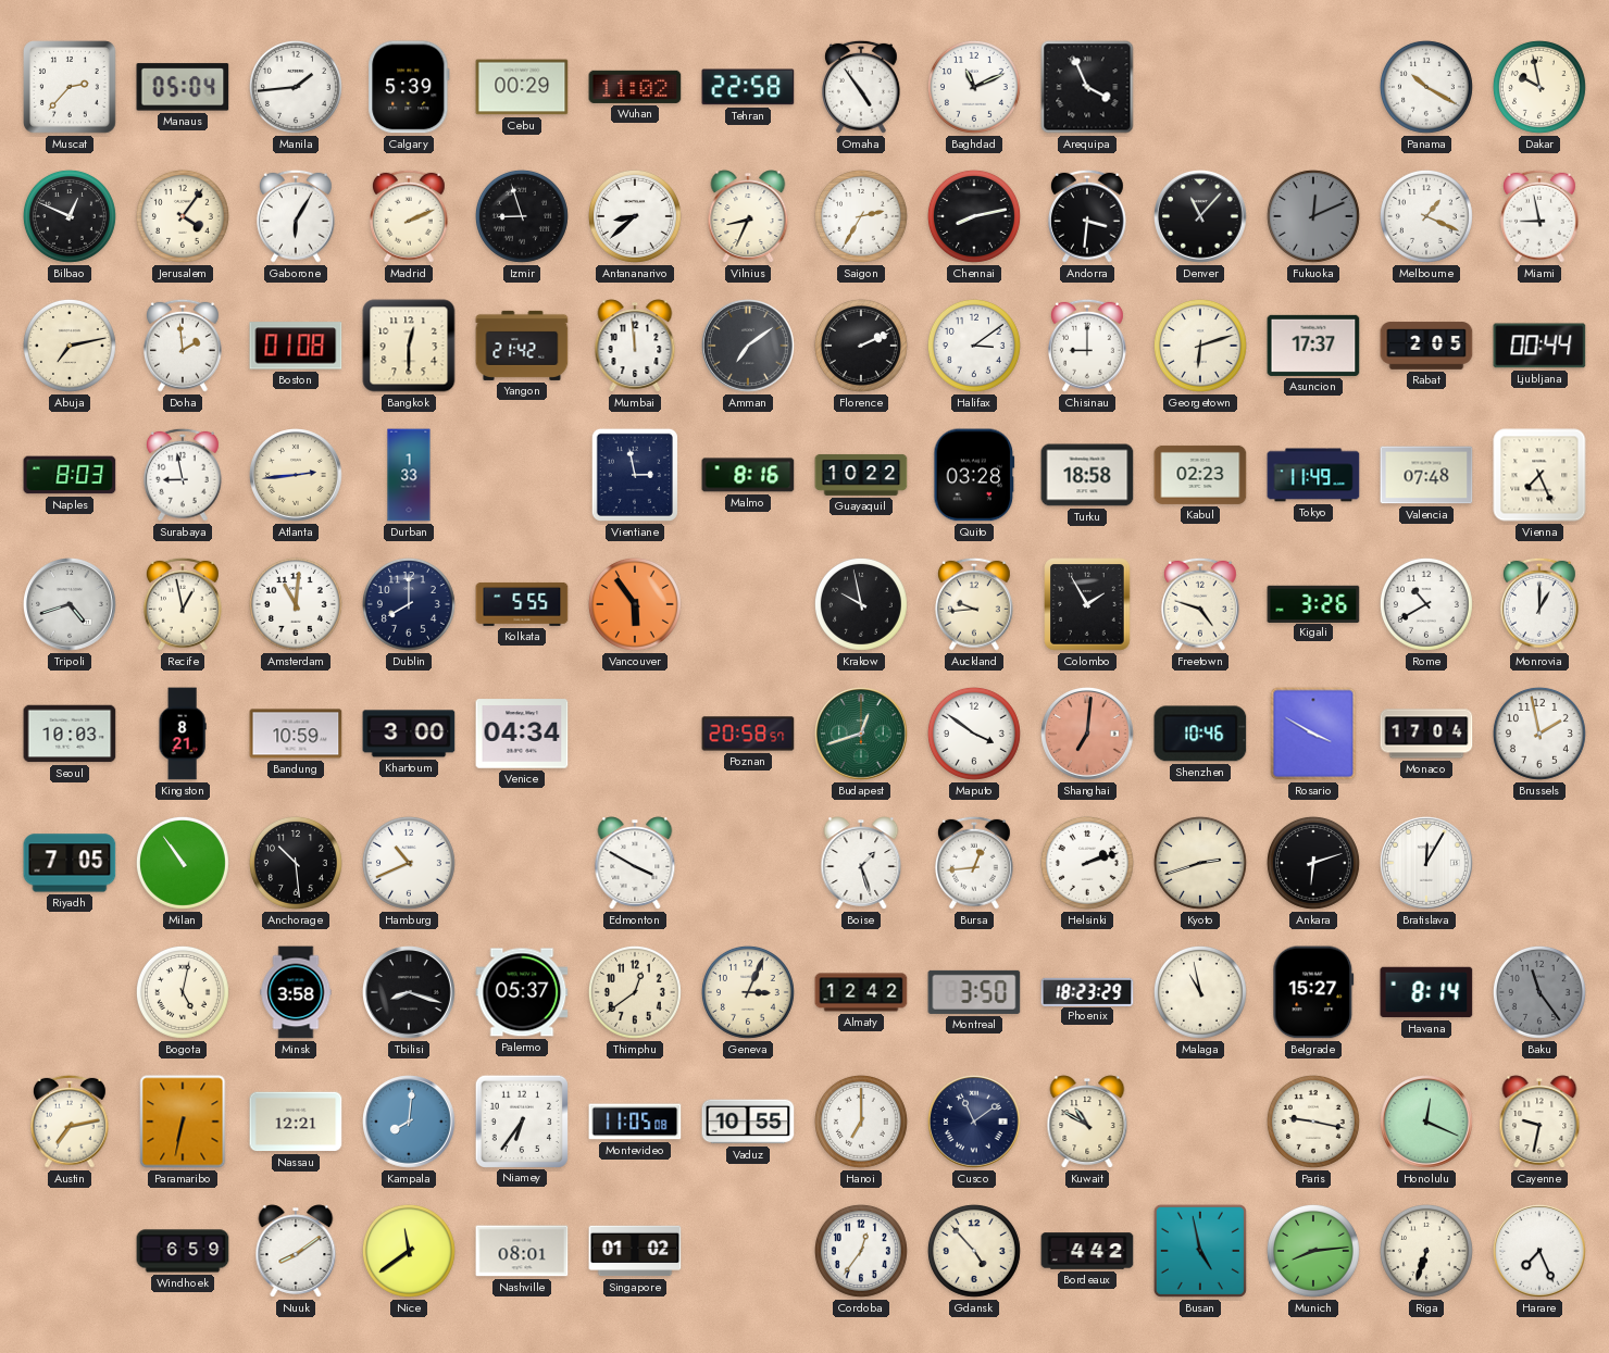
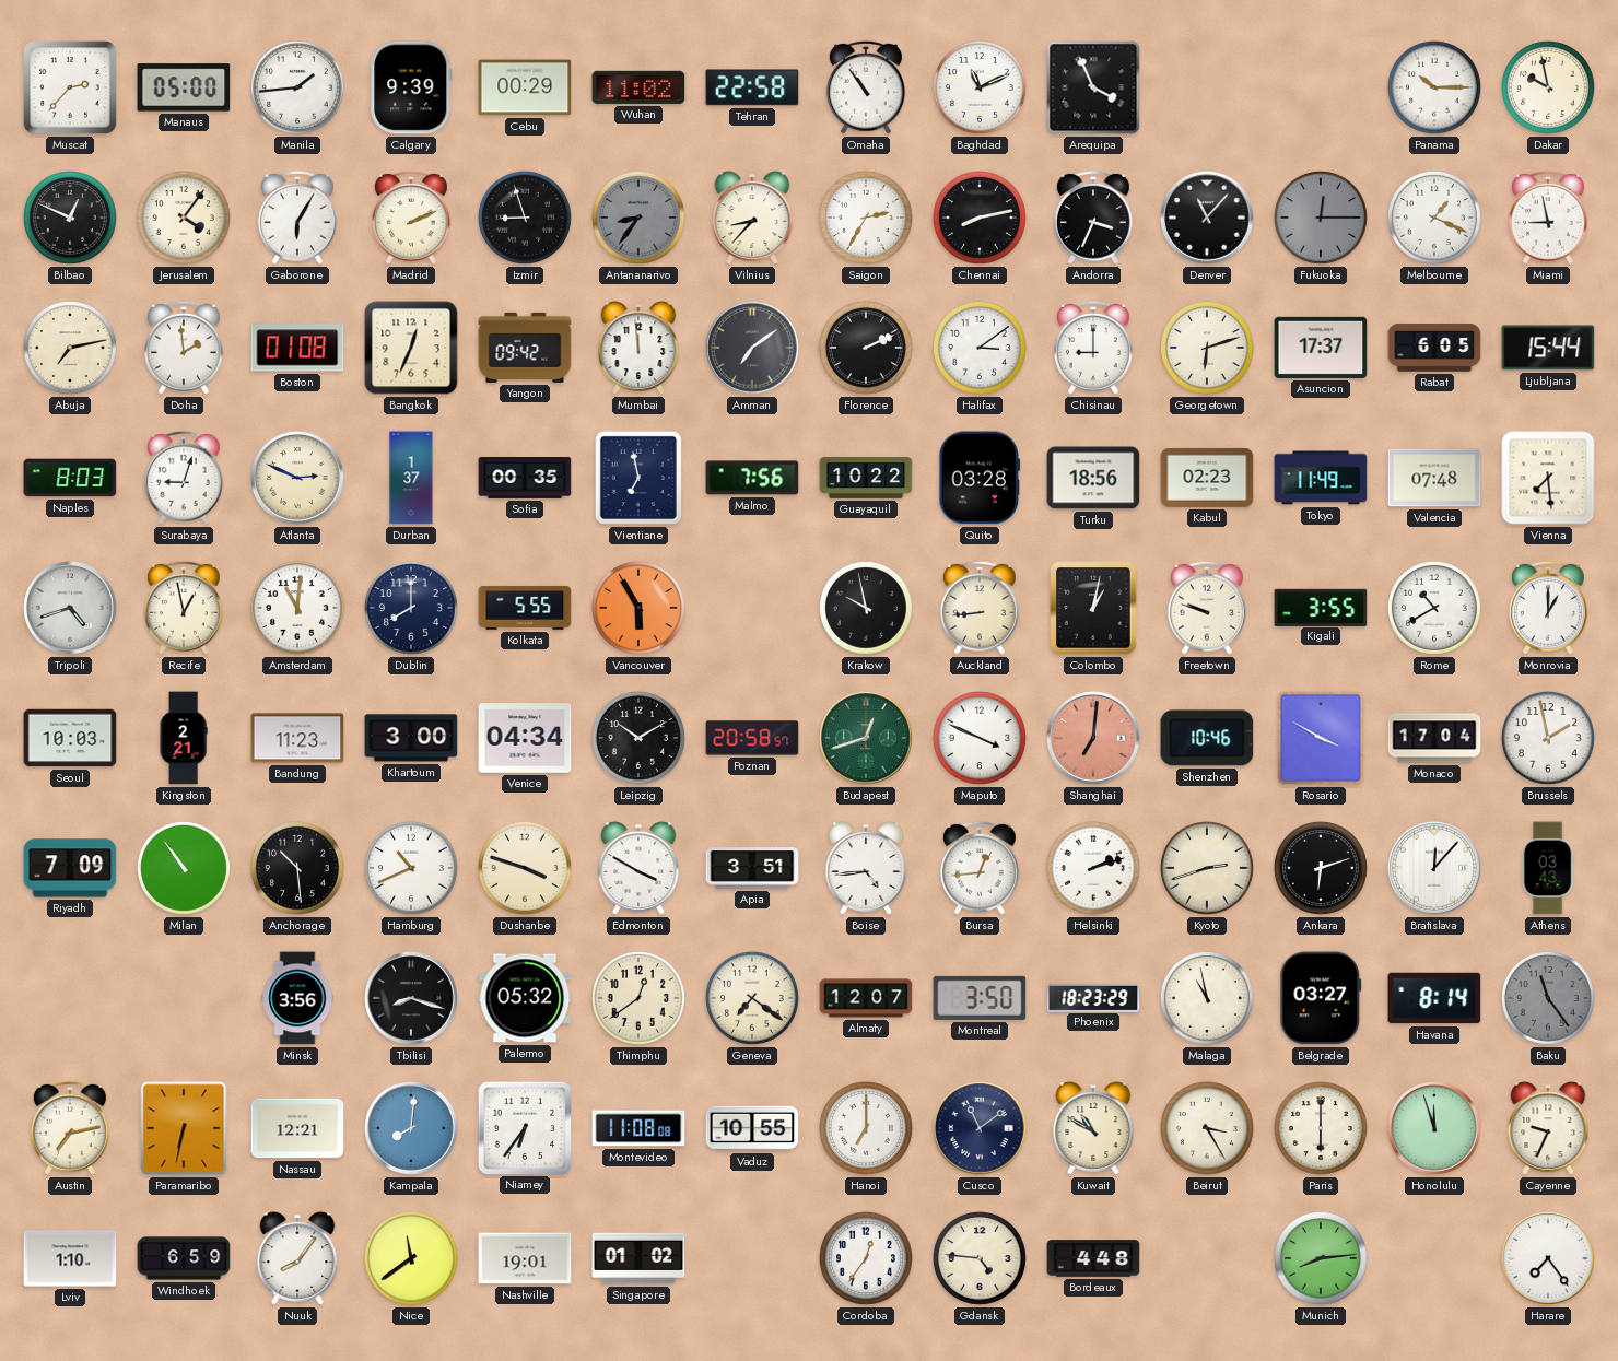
Manaus: 05:04 -> 05:00 (184, 87)
Calgary: 5:39 -> 9:39 (411, 87)
Omaha: 4:54 -> 10:54 (866, 87)
Panama: 10:20 -> 10:15 (1434, 87)
Antananarivo: 8:38 -> 8:36 (638, 218)
Antananarivo dial: white -> grey (638, 218)
Vilnius: 8:34 -> 8:37 (752, 218)
Andorra: 3:31 -> 3:34 (1093, 218)
Fukuoka: 12:11 -> 12:15 (1321, 218)
Bangkok: 12:30 -> 12:34 (411, 348)
Yangon: 21:42 -> 09:42 (525, 348)
Rabat: 2:05 -> 6:05 (1434, 348)
Ljubljana: 00:44 -> 15:44 (1548, 348)
Surabaya: 8:58 -> 9:03 (184, 478)
Atlanta: 2:44 -> 2:49 (298, 479)
Durban: 1:33 -> 1:37 (411, 478)
Sofia: none -> 00:35 (525, 478)
Vientiane: 2:58 -> 6:58 (638, 478)
Malmo: 8:16 -> 7:56 (752, 478)
Turku: 18:58 -> 18:56 (1093, 478)
Vienna: 7:26 -> 7:29 (1548, 478)
Vancouver: 5:54 -> 5:55 (638, 608)
Auckland: 9:44 -> 8:44 (980, 608)
Colombo: 1:55 -> 1:02 (1093, 608)
Freetown: 4:48 -> 9:48 (1207, 608)
Kigali: 3:26 -> 3:55 (1321, 607)
Kingston: 8:21 -> 2:21 (184, 738)
Bandung: 10:59 -> 11:23 (297, 738)
Leipzig: none -> 10:10 (638, 738)
Maputo: 3:51 -> 3:49 (980, 738)
Riyadh: 7:05 -> 7:09 (70, 868)
Dushanbe: none -> 3:48 (525, 868)
Apia: none -> 3:51 (752, 868)
Boise: 1:27 -> 4:44 (866, 868)
Bratislava: 12:05 -> 12:07 (1435, 869)
Athens: none -> 03:43 (1548, 868)
Bogota: 5:02 -> none (183, 992)
Minsk: 3:58 -> 3:56 (297, 998)
Palermo: 05:37 -> 05:32 (525, 998)
Geneva: 3:04 -> 7:21 (752, 998)
Almaty: 12:42 -> 12:07 (866, 998)
Belgrade: 15:27 -> 03:27 (1321, 998)
Montevideo: 11:05 -> 11:08 (638, 1128)
Beirut: none -> 3:25 (1207, 1128)
Paris: 9:17 -> 6:00 (1321, 1128)
Honolulu: 12:19 -> 11:57 (1435, 1129)
Cayenne: 9:32 -> 9:34 (1548, 1128)
Lviv: none -> 1:10 (70, 1258)
Nuuk: 8:09 -> 8:06 (297, 1258)
Nashville: 08:01 -> 19:01 (525, 1258)
Gdansk: 4:53 -> 4:46 (980, 1258)
Bordeaux: 4:42 -> 4:48 (1093, 1258)
Busan: 4:58 -> none (1200, 1251)
Riga: 6:33 -> none (1426, 1251)
Harare: 7:26 -> 7:24 (1549, 1259)
